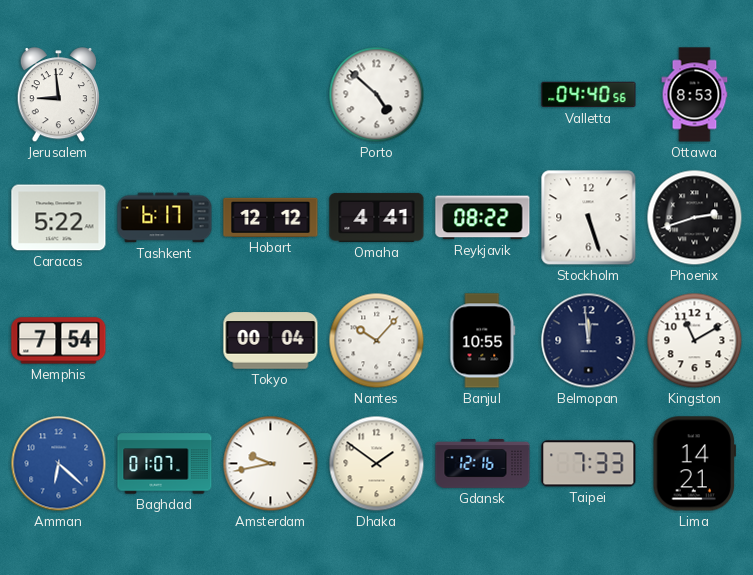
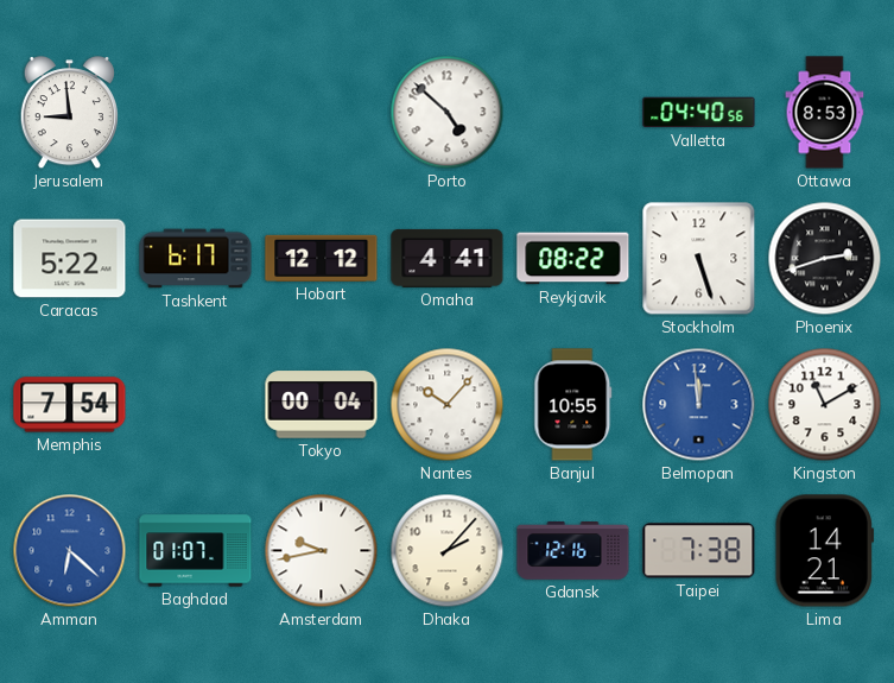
Belmopan dial: navy -> blue (699, 405)
Dhaka: 1:51 -> 2:07 (448, 551)
Taipei: 7:33 -> 7:38 (699, 551)
